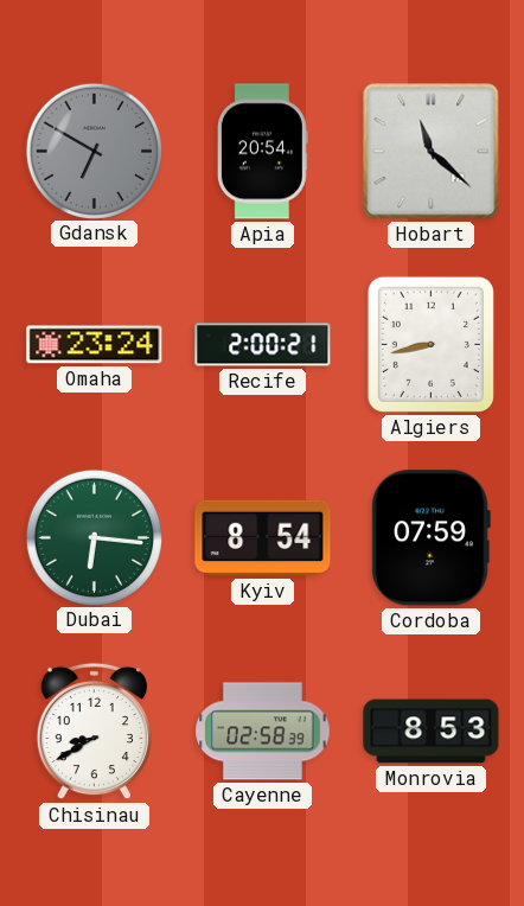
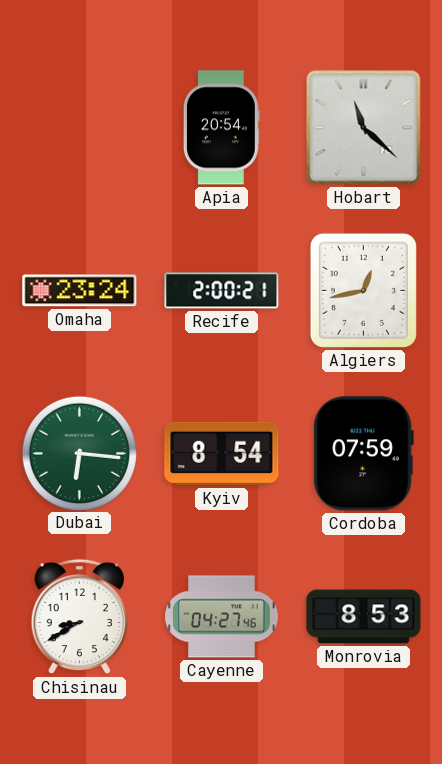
Gdansk: 6:50 -> none (94, 151)
Algiers: 8:43 -> 12:43 (363, 290)
Cayenne: 02:58 -> 04:27 (222, 617)
